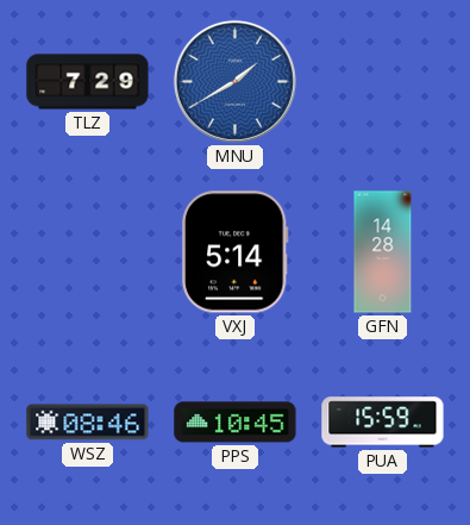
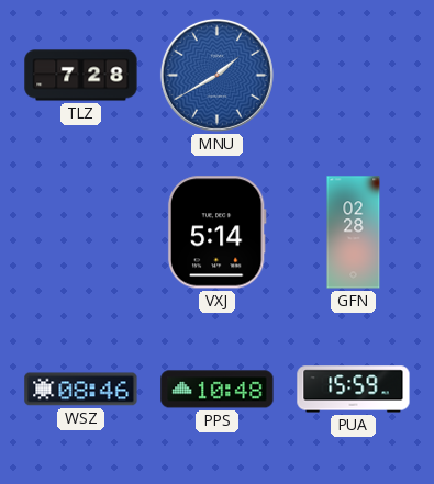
TLZ: 7:29 -> 7:28 (81, 76)
GFN: 14:28 -> 02:28 (354, 233)
PPS: 10:45 -> 10:48 (218, 390)
